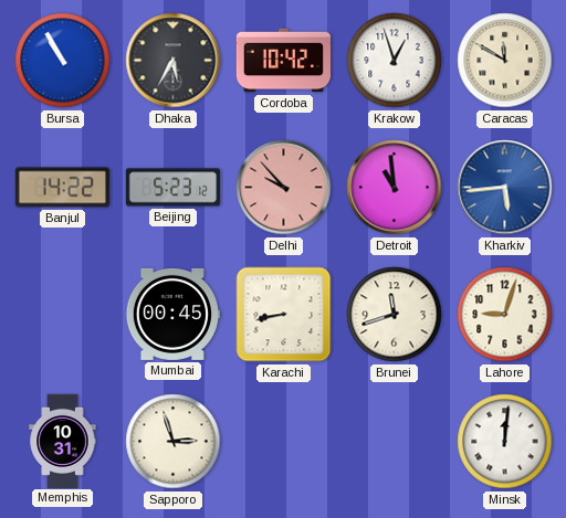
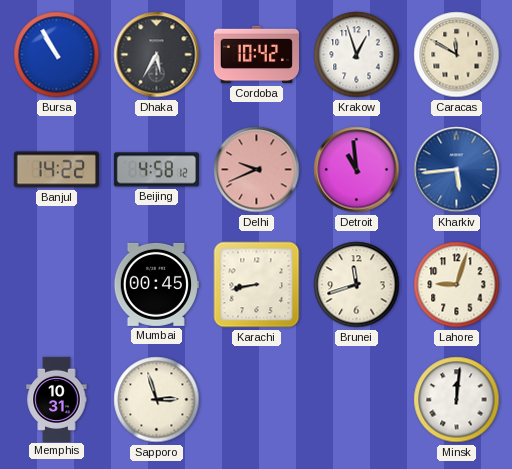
Beijing: 5:23 -> 4:58 (156, 170)
Delhi: 9:53 -> 9:41 (257, 170)
